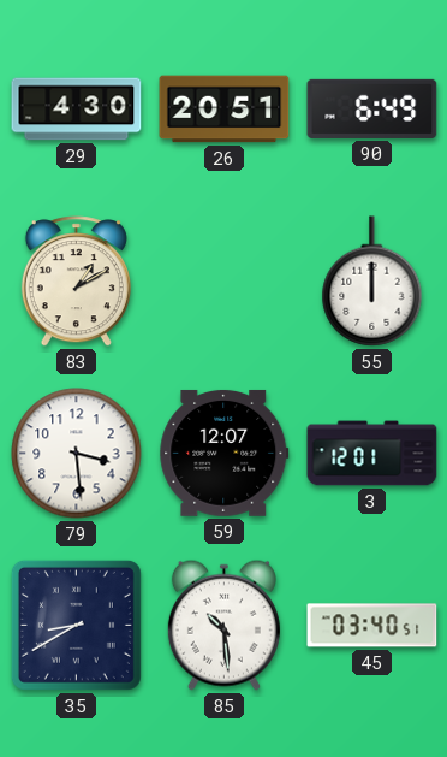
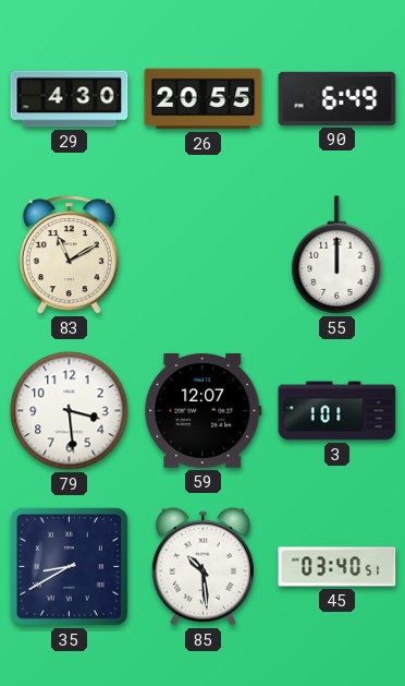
26: 20:51 -> 20:55 (204, 99)
83: 1:10 -> 11:10 (69, 255)
3: 12:01 -> 1:01 (337, 411)
